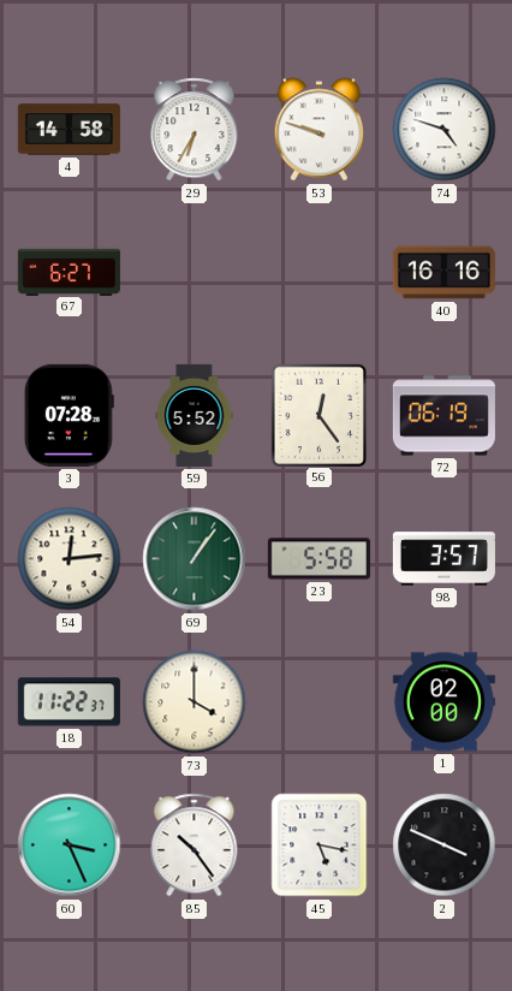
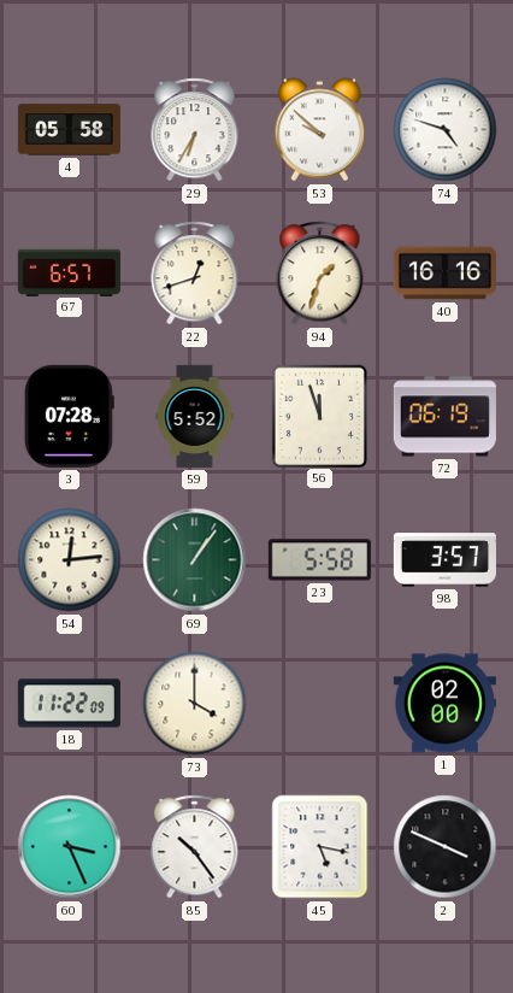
4: 14:58 -> 05:58 (69, 130)
53: 9:48 -> 9:52 (320, 130)
67: 6:27 -> 6:57 (69, 272)
22: none -> 12:42 (195, 274)
94: none -> 1:33 (320, 274)
56: 12:24 -> 11:57 (319, 416)
18: 11:22:37 -> 11:22:09 (69, 704)
